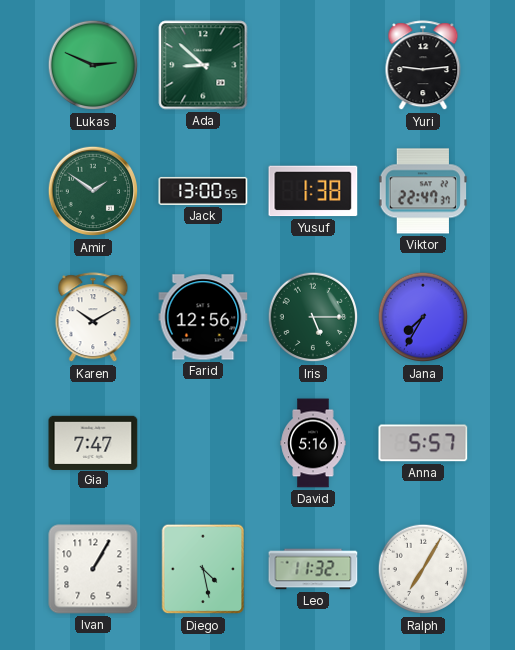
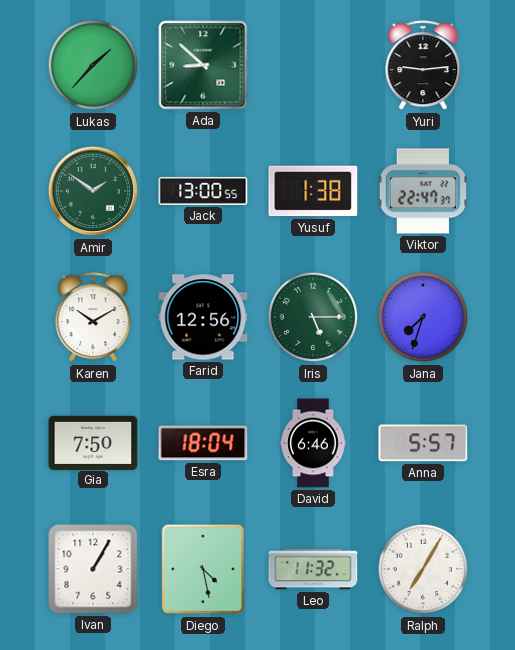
Lukas: 2:49 -> 1:37 (93, 65)
Jana: 7:35 -> 7:33 (423, 317)
Gia: 7:47 -> 7:50 (93, 442)
Esra: none -> 18:04 (203, 443)
David: 5:16 -> 6:46 (313, 443)
